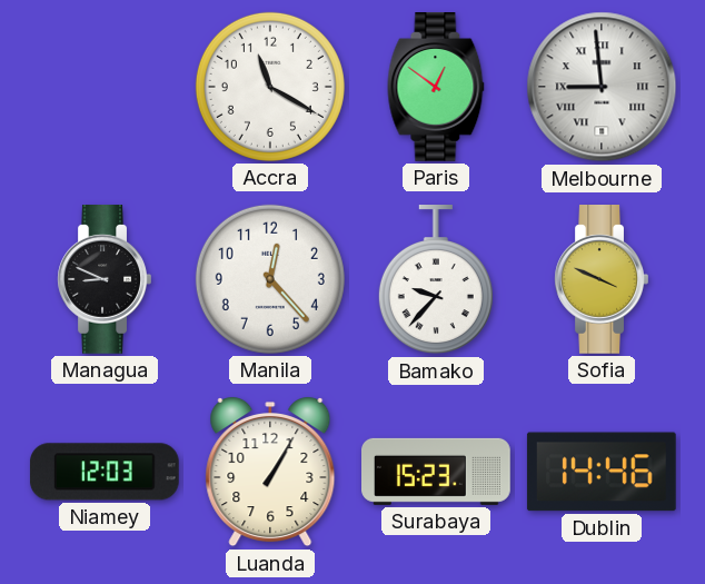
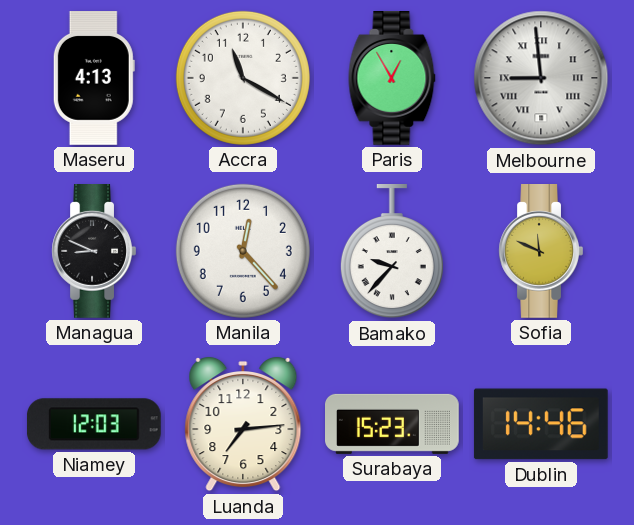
Maseru: none -> 4:13 (94, 79)
Paris: 12:51 -> 12:55 (392, 79)
Sofia: 3:49 -> 11:49 (541, 252)
Luanda: 1:05 -> 7:14 (243, 424)
